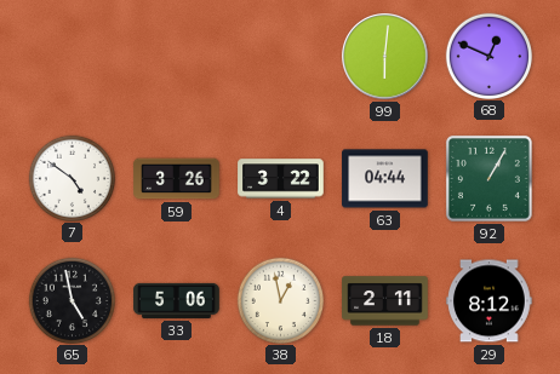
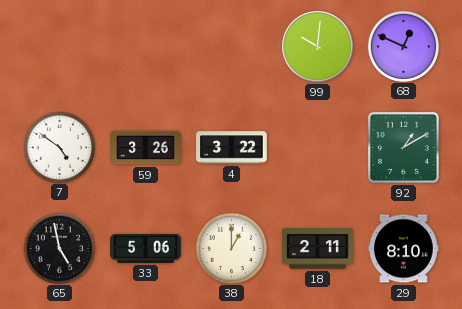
99: 6:01 -> 10:01 (318, 47)
63: 04:44 -> none (385, 179)
92: 1:05 -> 1:10 (403, 147)
38: 12:58 -> 1:00 (231, 248)
29: 8:12 -> 8:10 (404, 249)
